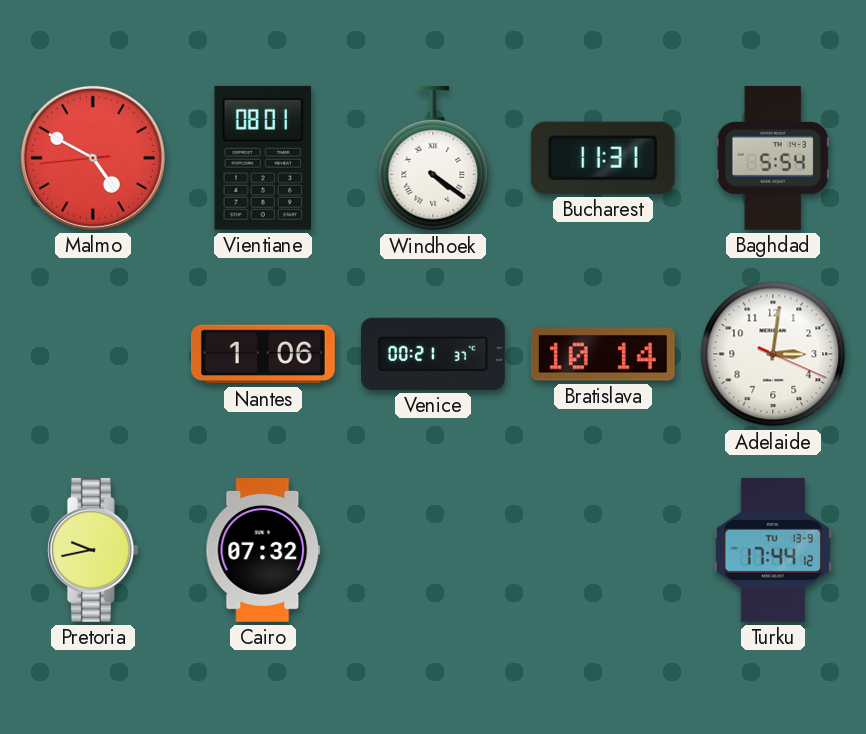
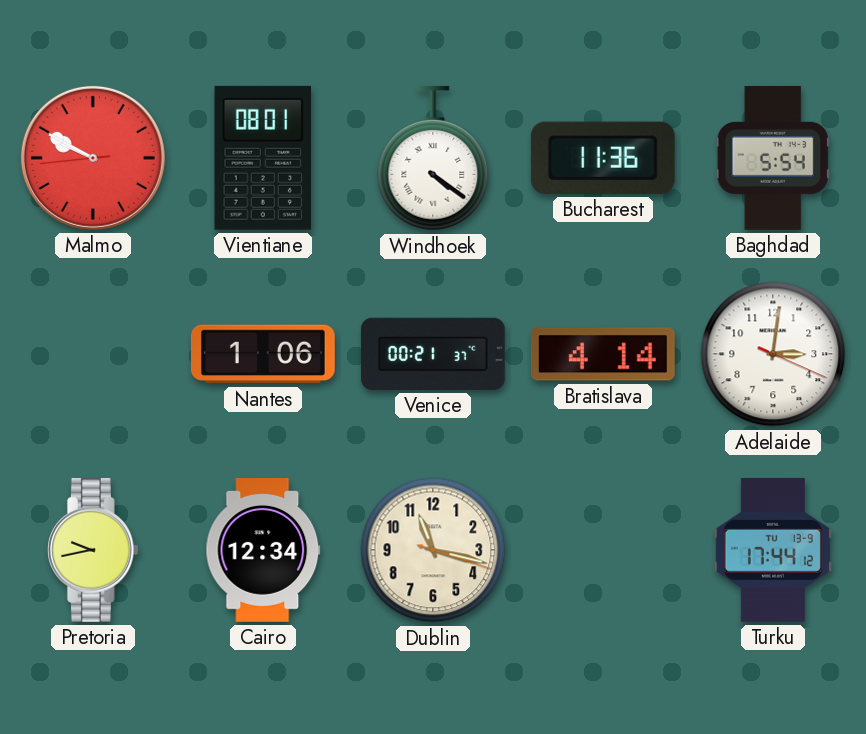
Malmo: 4:49 -> 9:49 (93, 158)
Bucharest: 11:31 -> 11:36 (603, 158)
Bratislava: 10:14 -> 4:14 (603, 354)
Cairo: 07:32 -> 12:34 (263, 551)
Dublin: none -> 11:17 (433, 550)
